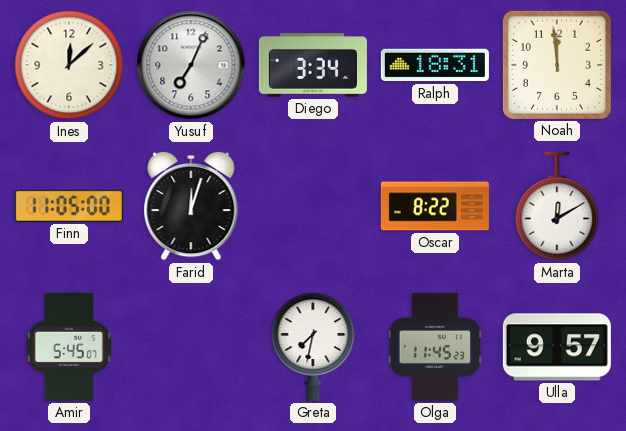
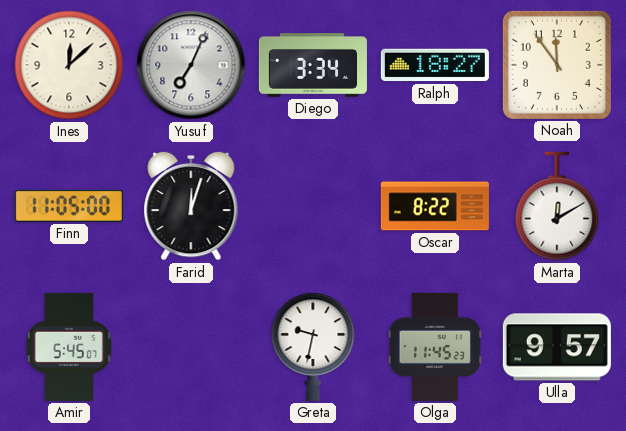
Ralph: 18:31 -> 18:27 (435, 65)
Noah: 11:59 -> 11:54 (557, 65)
Greta: 7:32 -> 9:32 (313, 347)
